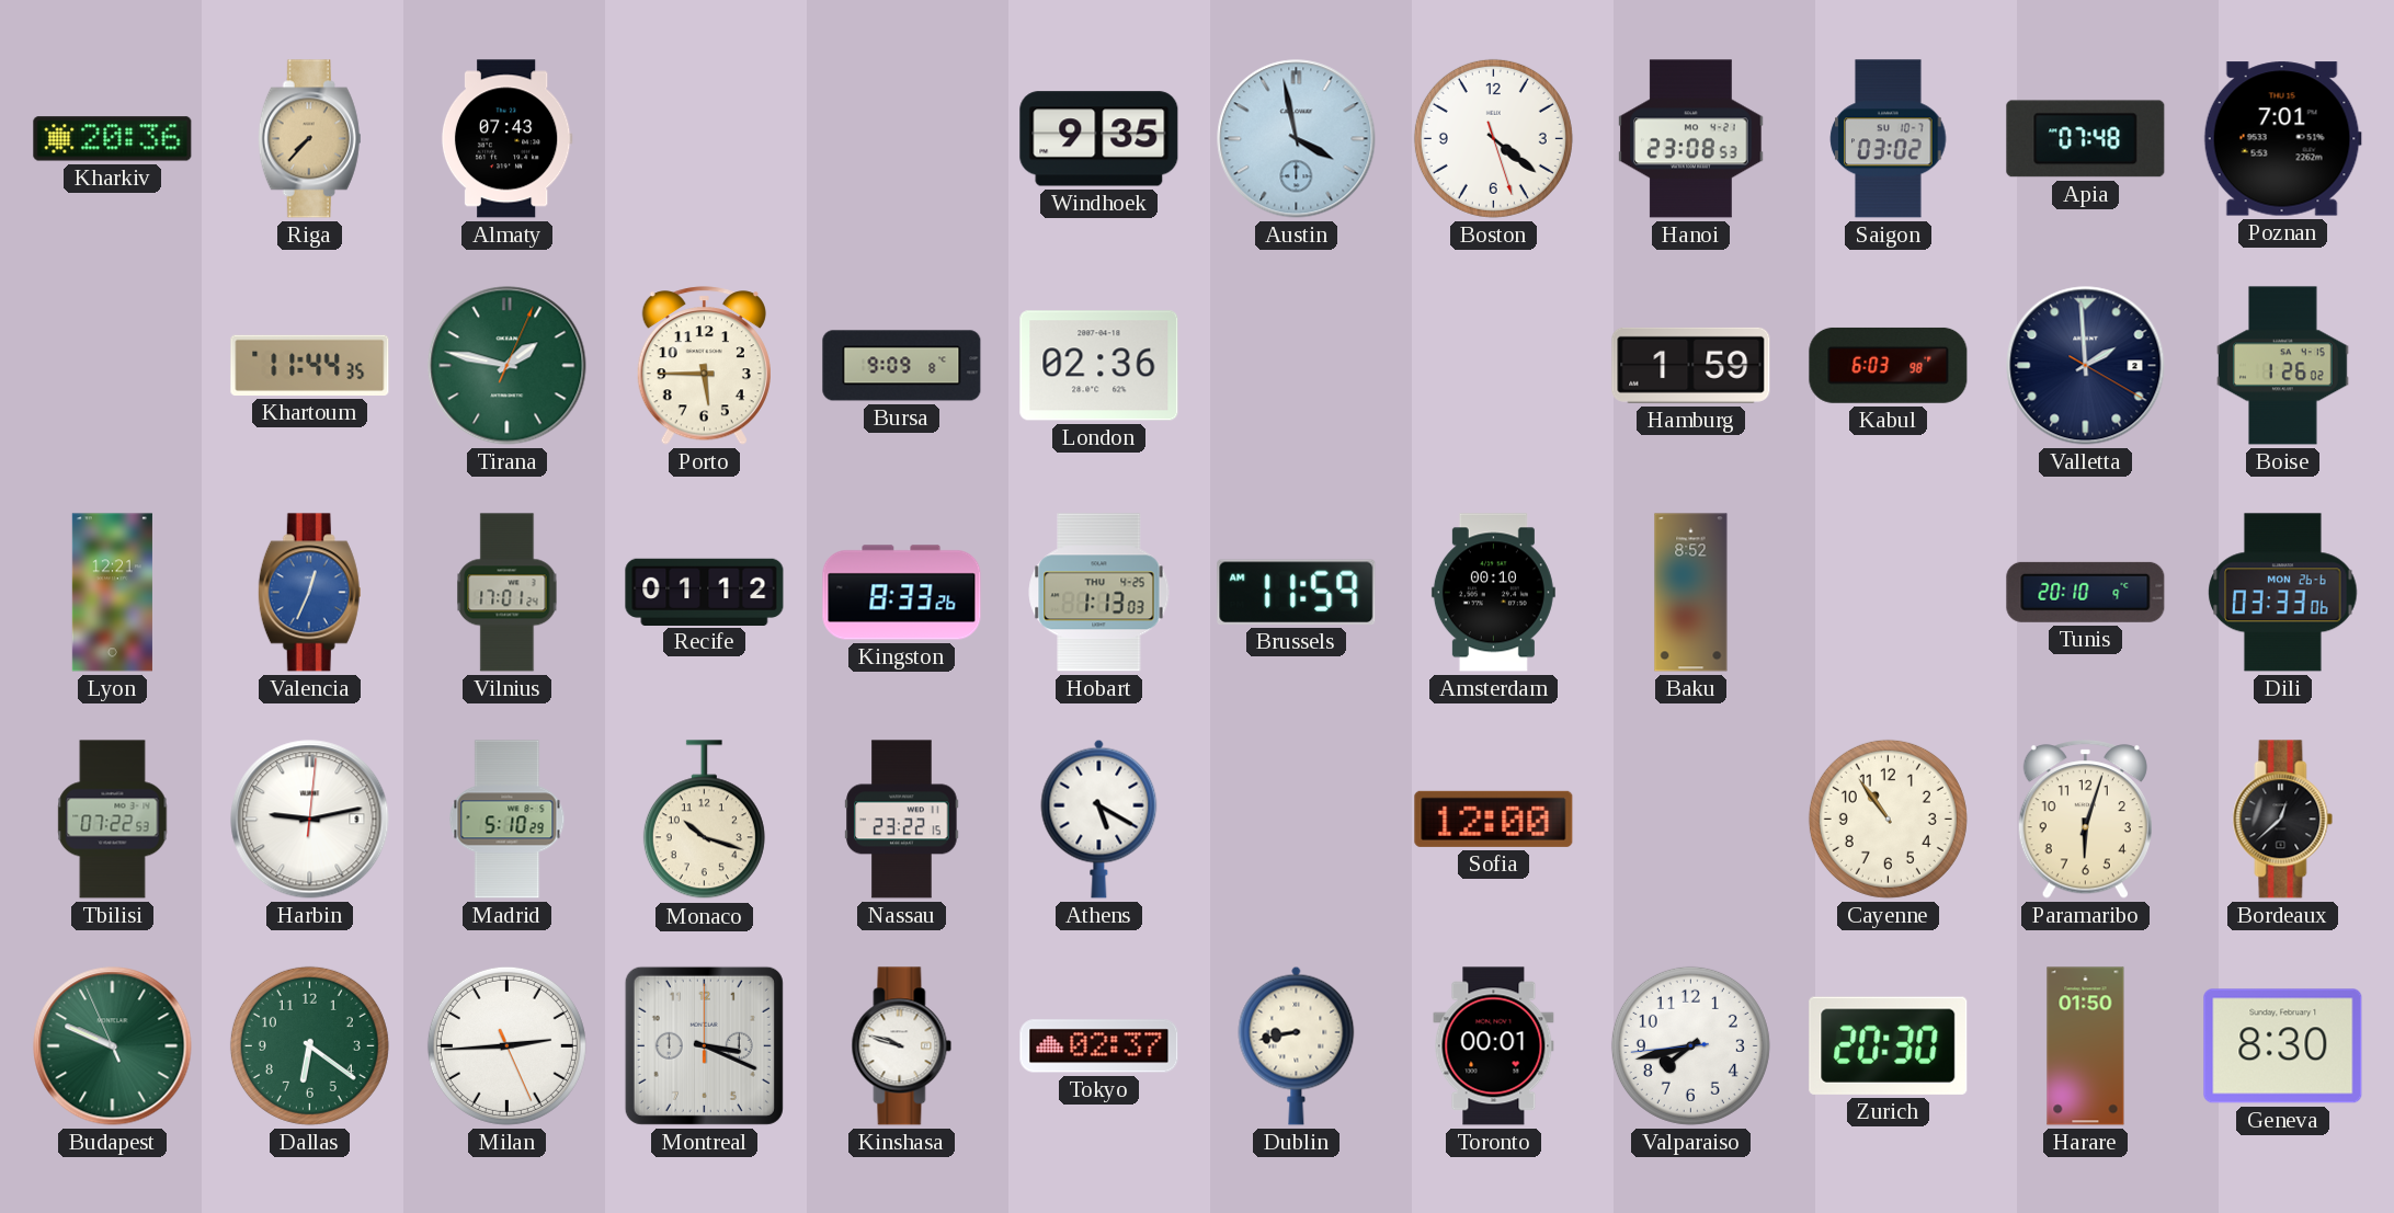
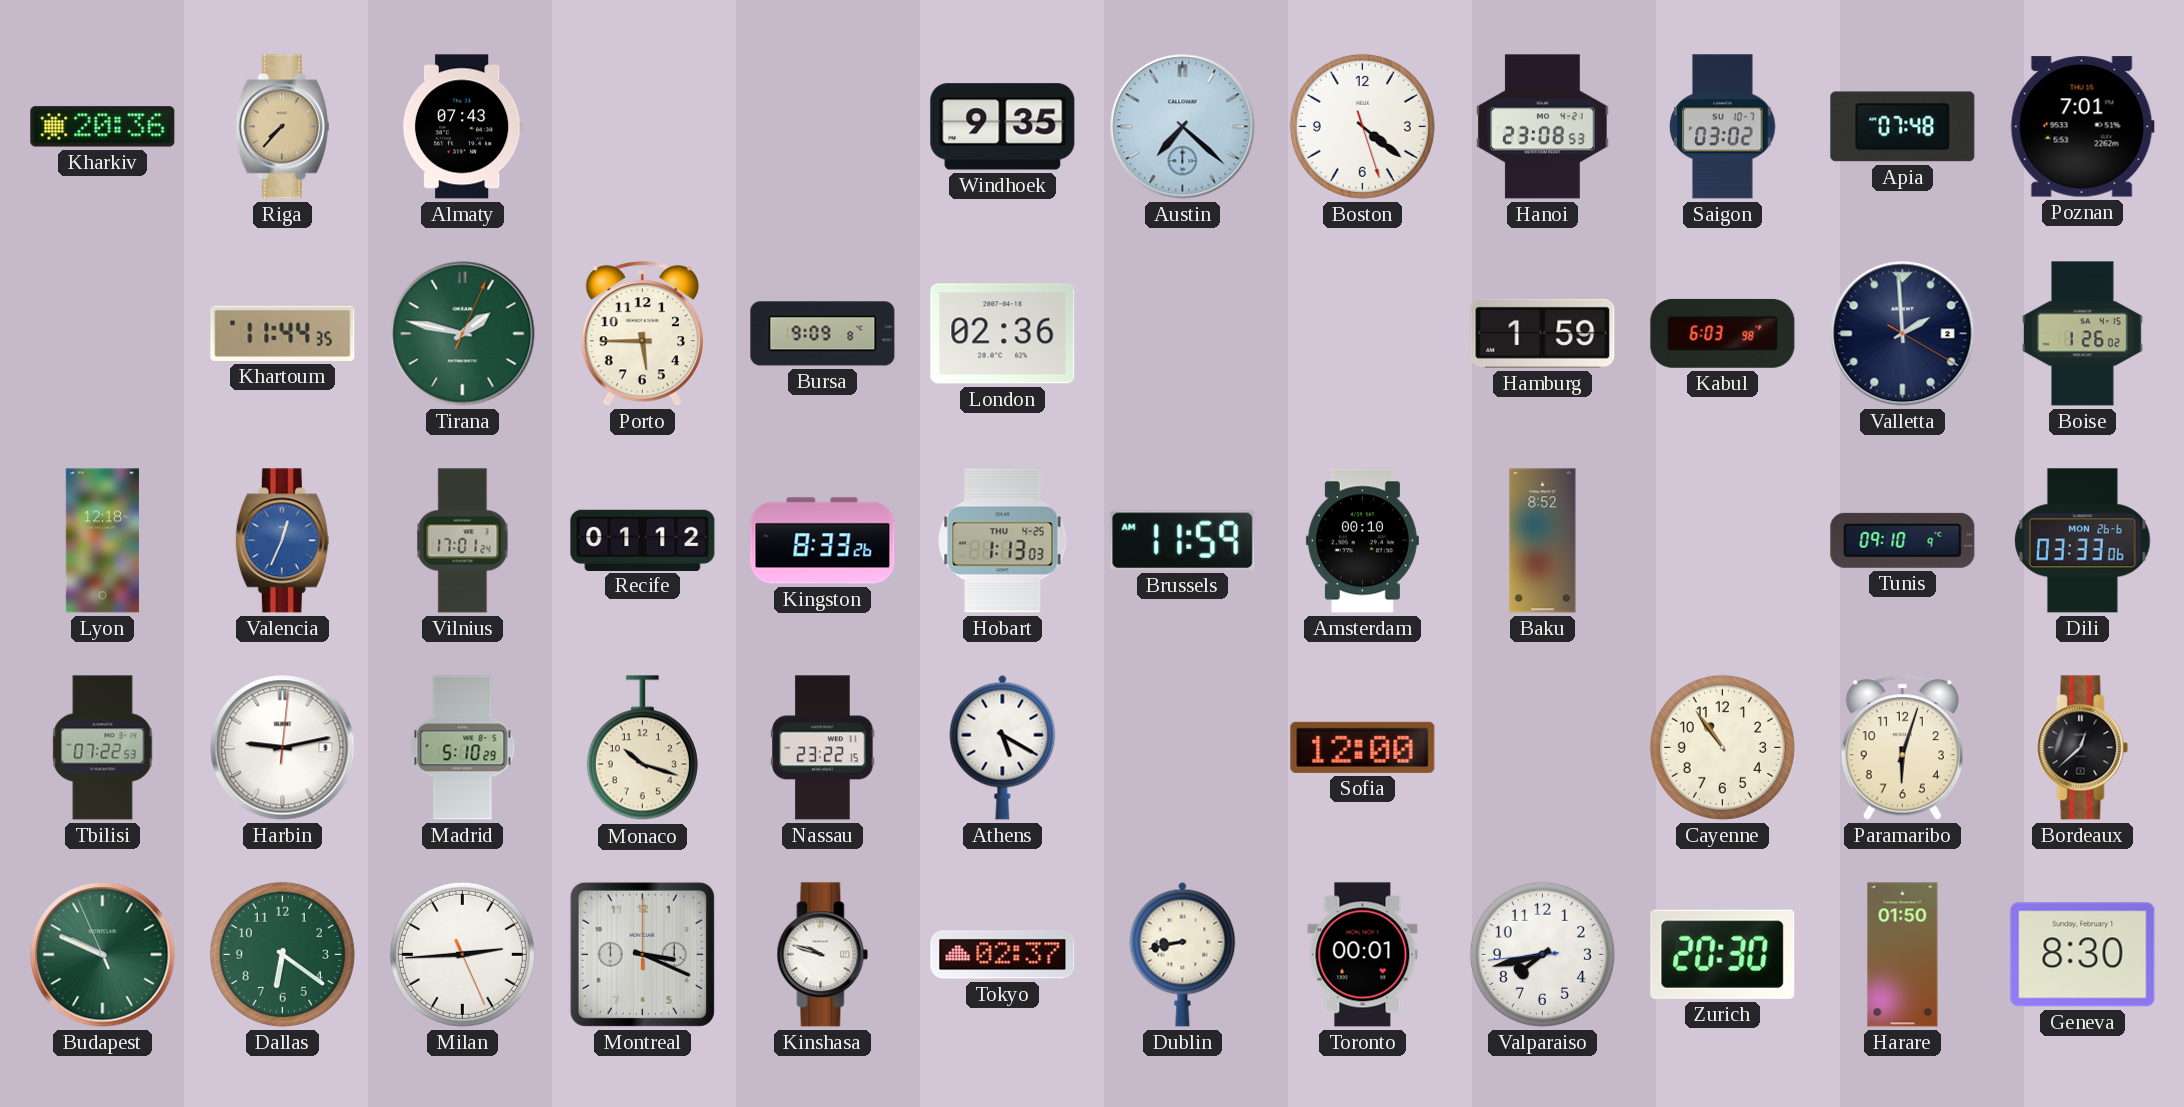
Austin: 3:58 -> 7:22 (1183, 127)
Lyon: 12:21 -> 12:18 (102, 541)
Tunis: 20:10 -> 09:10 (1903, 540)
